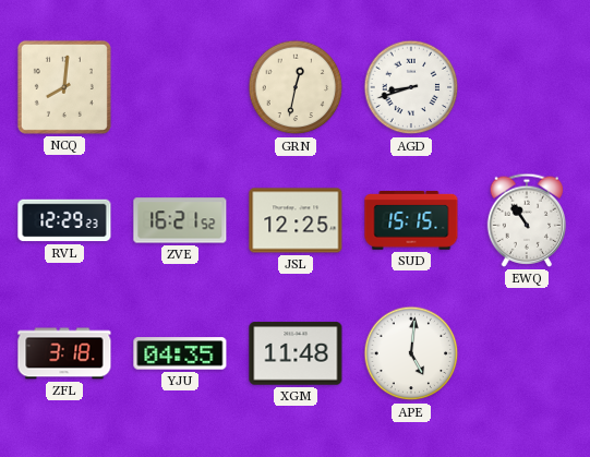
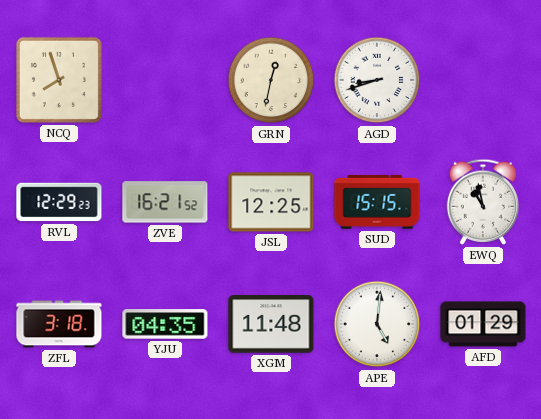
NCQ: 8:01 -> 7:57 (59, 80)
EWQ: 10:54 -> 10:58 (483, 202)
AFD: none -> 01:29 (483, 324)
